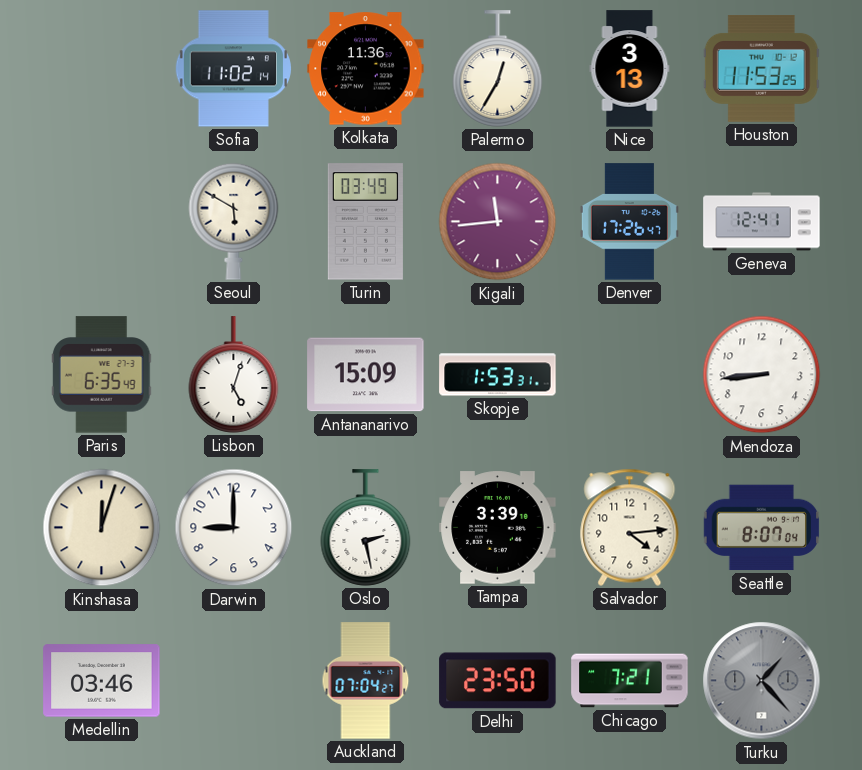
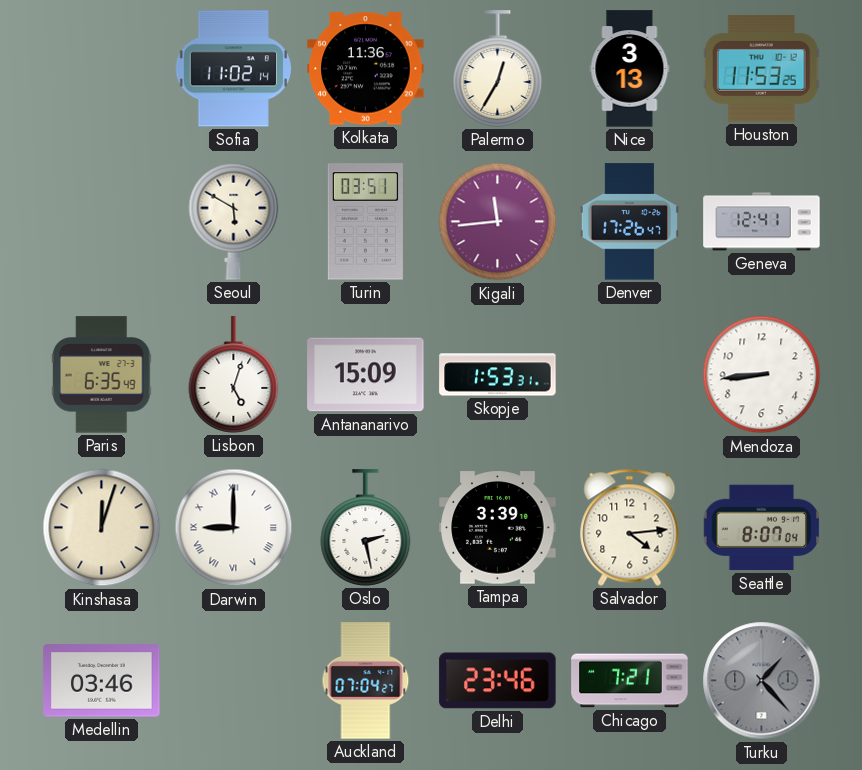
Turin: 03:49 -> 03:51 (365, 222)
Darwin numerals: Arabic -> Roman (234, 528)
Delhi: 23:50 -> 23:46 (498, 681)
